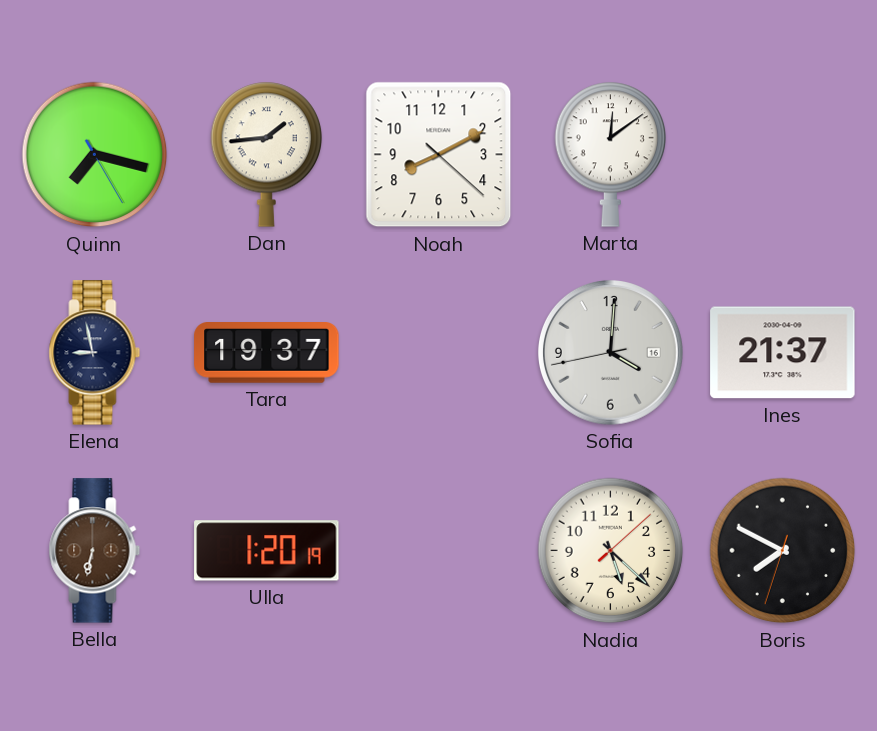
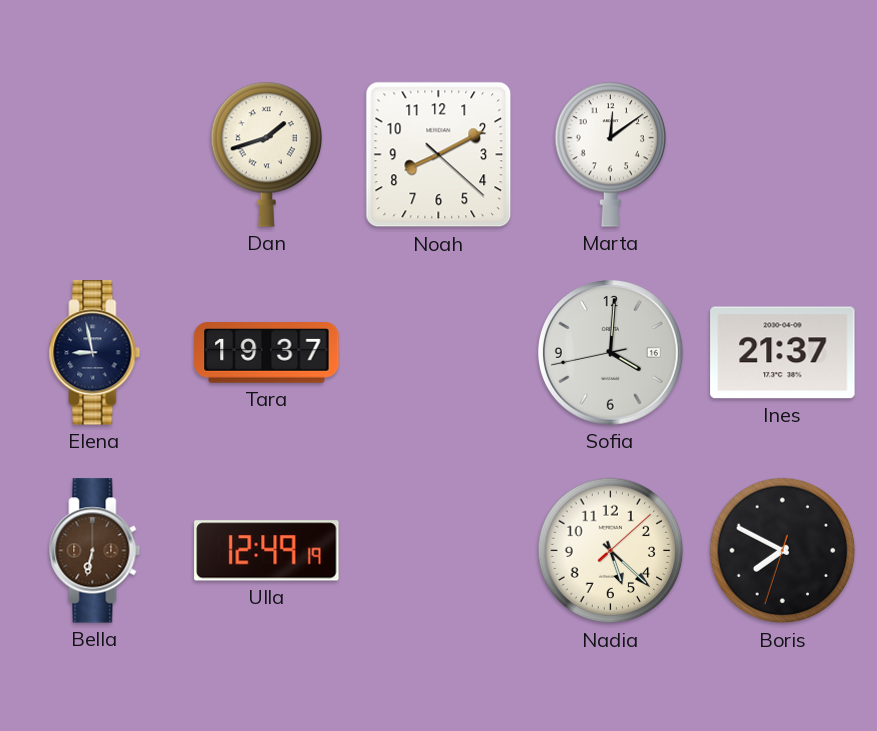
Quinn: 7:17 -> none (95, 155)
Dan: 1:44 -> 1:42 (267, 154)
Ulla: 1:20 -> 12:49 (267, 551)
